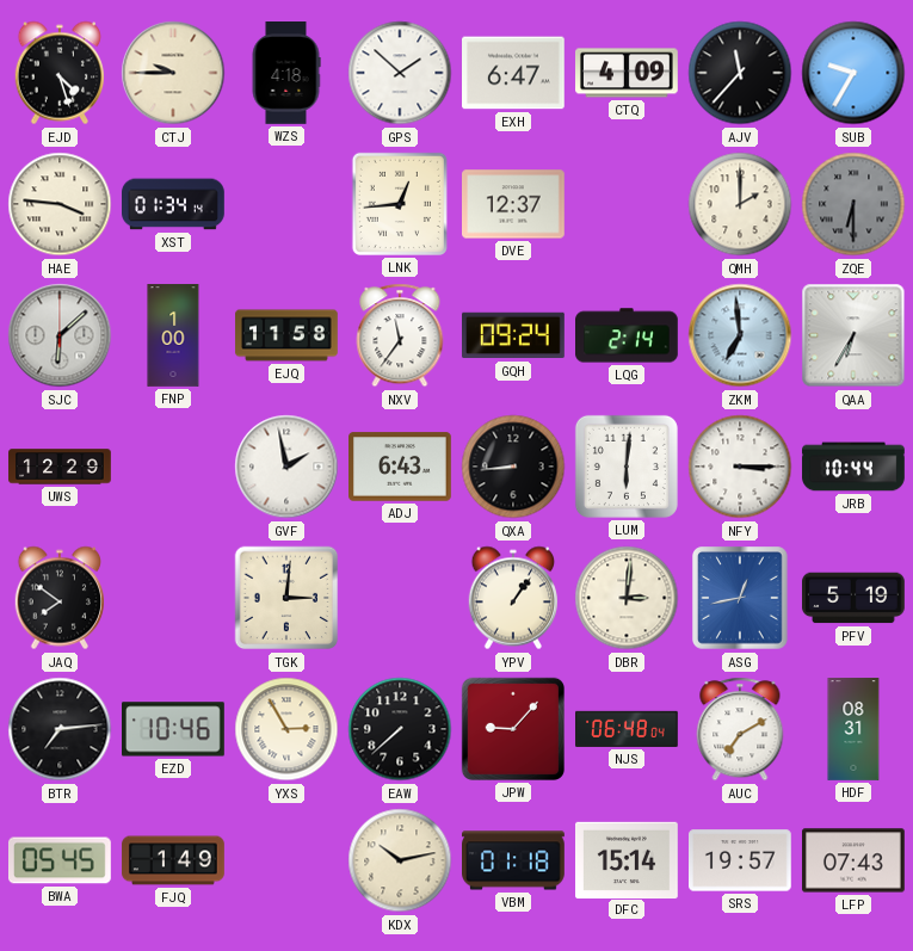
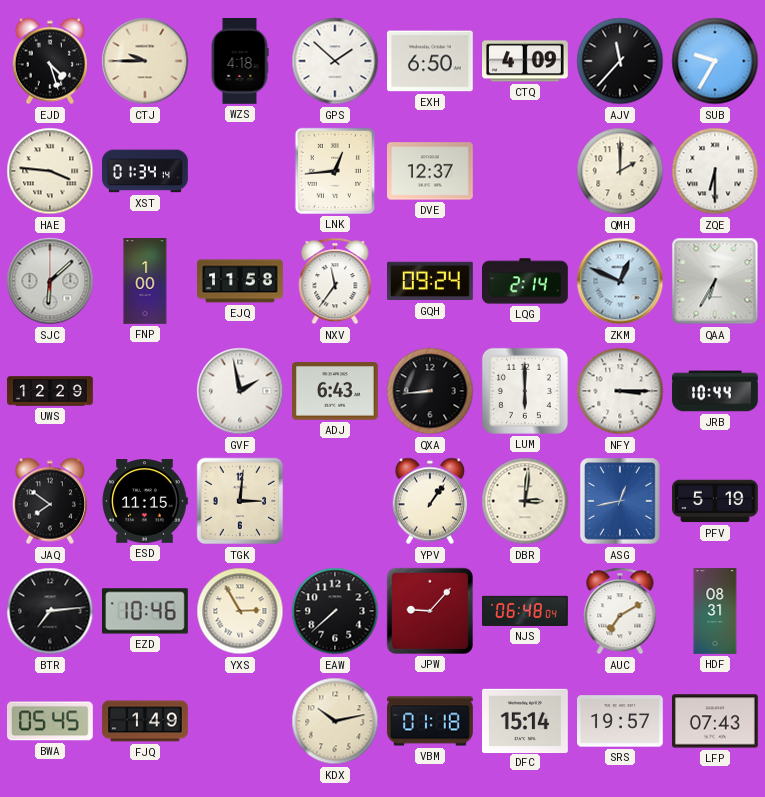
EXH: 6:47 -> 6:50 (431, 61)
ZQE dial: grey -> white (715, 171)
ZKM: 6:59 -> 12:49 (620, 281)
LUM: 6:01 -> 6:00 (525, 391)
ESD: none -> 11:15 (145, 501)
